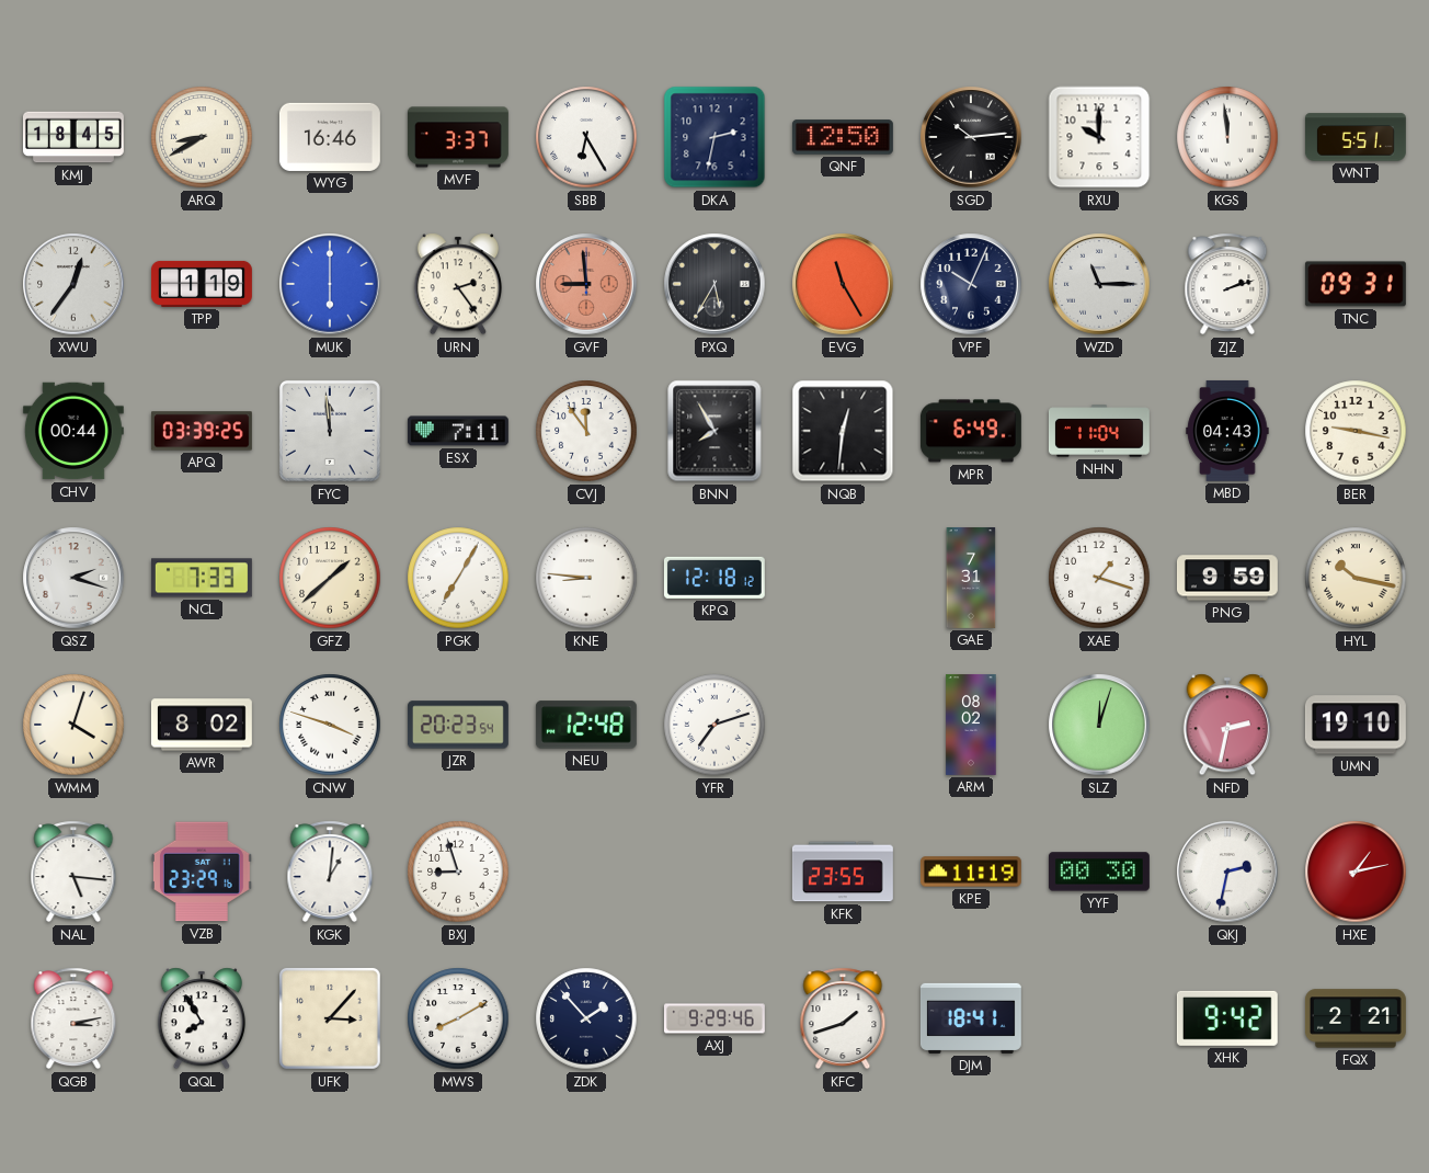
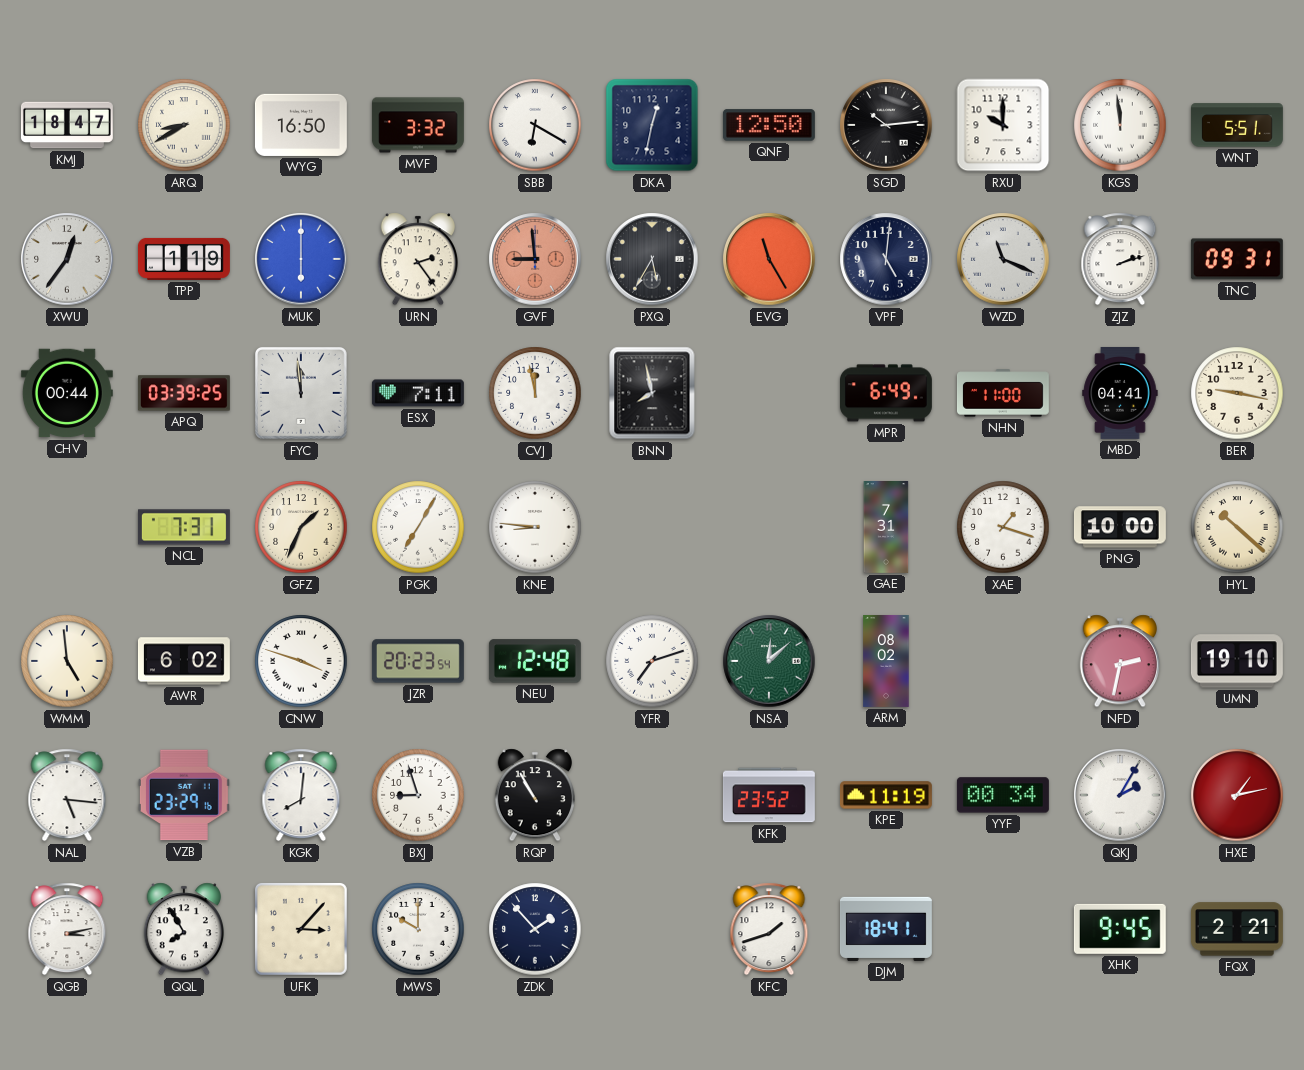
KMJ: 18:45 -> 18:47 (67, 125)
WYG: 16:46 -> 16:50 (301, 125)
MVF: 3:37 -> 3:32 (418, 125)
SBB: 6:25 -> 6:20 (535, 125)
DKA: 2:32 -> 12:32 (652, 125)
VPF: 10:04 -> 5:01 (886, 259)
WZD: 11:15 -> 11:19 (1003, 259)
CVJ: 11:54 -> 11:58 (535, 393)
BNN: 7:55 -> 7:58 (652, 393)
NQB: 12:31 -> none (843, 431)
NHN: 11:04 -> 11:00 (1003, 393)
MBD: 04:43 -> 04:41 (1120, 393)
QSZ: 2:18 -> none (73, 578)
NCL: 7:33 -> 7:31 (184, 527)
GFZ: 1:38 -> 1:34 (301, 527)
KPQ: 12:18 -> none (714, 578)
PNG: 9:59 -> 10:00 (1120, 527)
HYL: 10:17 -> 10:22 (1237, 527)
WMM: 4:03 -> 4:59 (67, 661)
AWR: 8:02 -> 6:02 (184, 661)
NSA: none -> 12:08 (769, 661)
SLZ: 12:03 -> none (1099, 725)
KGK: 1:01 -> 8:01 (301, 795)
RQP: none -> 10:55 (534, 795)
KFK: 23:55 -> 23:52 (769, 795)
YYF: 00:30 -> 00:34 (1003, 795)
QKJ: 2:32 -> 2:05 (1120, 795)
MWS: 8:10 -> 10:00 (418, 929)
AXJ: 9:29 -> none (714, 1018)
XHK: 9:42 -> 9:45 (1120, 929)
